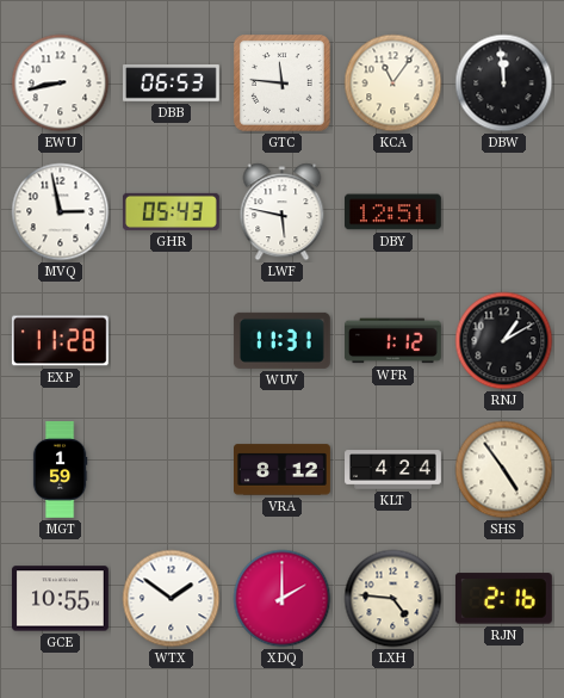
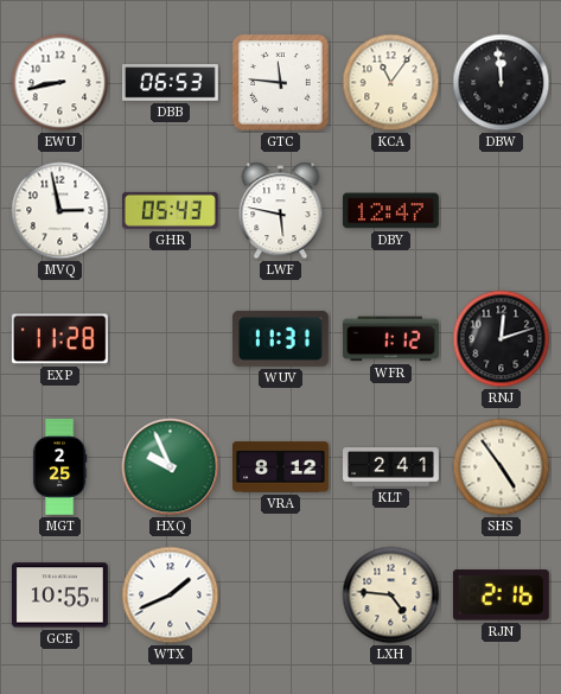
DBY: 12:51 -> 12:47 (390, 211)
RNJ: 1:10 -> 12:12 (502, 339)
MGT: 1:59 -> 2:25 (59, 467)
HXQ: none -> 9:56 (171, 467)
KLT: 4:24 -> 2:41 (391, 467)
WTX: 1:51 -> 1:41 (171, 596)
XDQ: 2:00 -> none (283, 599)
